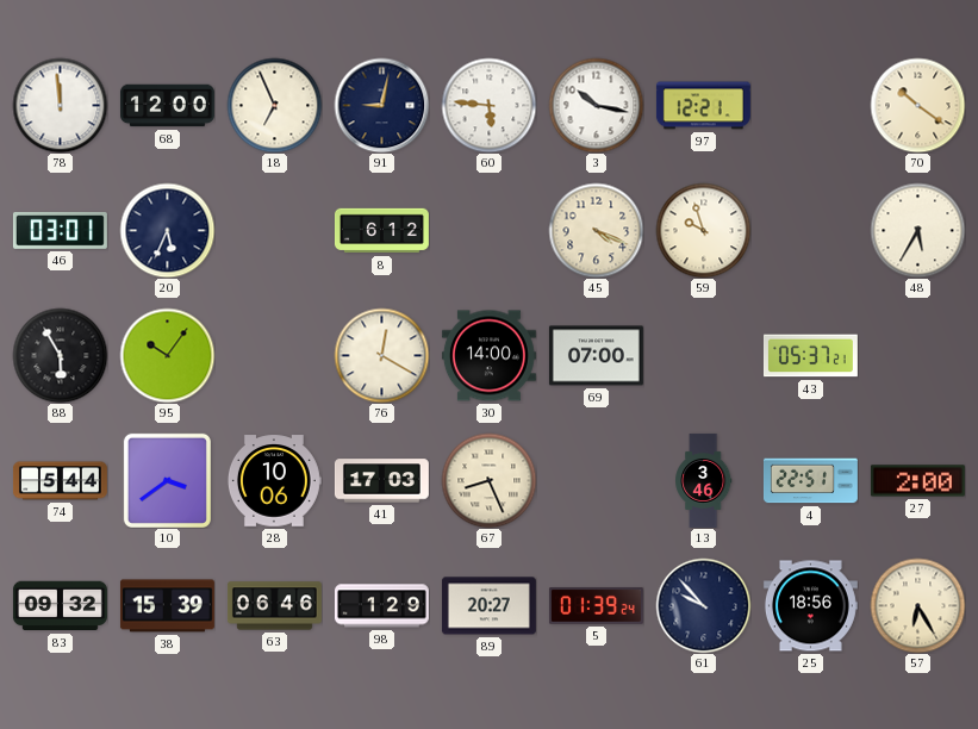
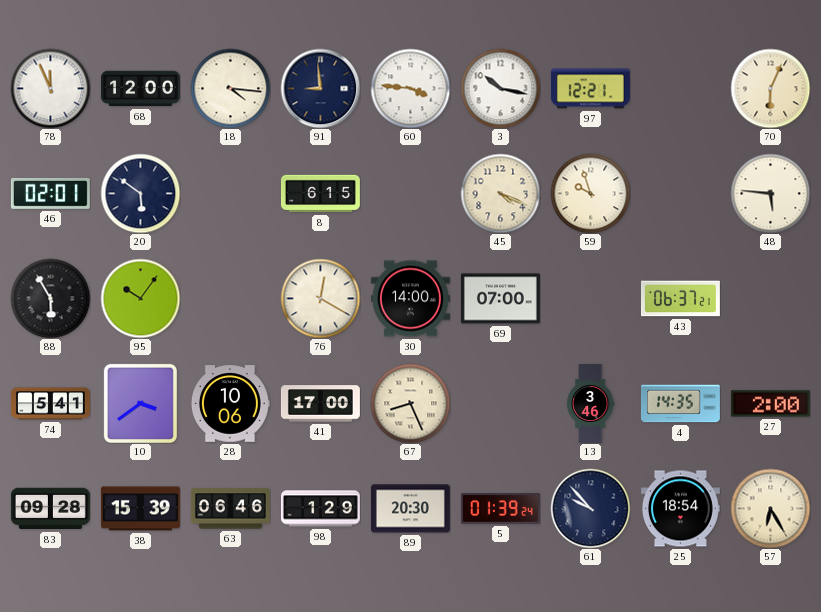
78: 11:59 -> 11:56 (50, 88)
18: 6:56 -> 4:16 (230, 88)
91: 9:02 -> 8:59 (320, 88)
60: 5:46 -> 3:46 (410, 88)
70: 10:21 -> 6:04 (770, 88)
46: 03:01 -> 02:01 (50, 193)
20: 5:34 -> 5:51 (140, 193)
8: 6:12 -> 6:15 (320, 194)
48: 5:35 -> 5:46 (770, 193)
43: 05:37 -> 06:37 (680, 299)
74: 5:44 -> 5:41 (50, 404)
41: 17:03 -> 17:00 (320, 404)
4: 22:51 -> 14:35 (680, 404)
83: 09:32 -> 09:28 (50, 509)
89: 20:27 -> 20:30 (410, 509)
25: 18:56 -> 18:54 (680, 509)
